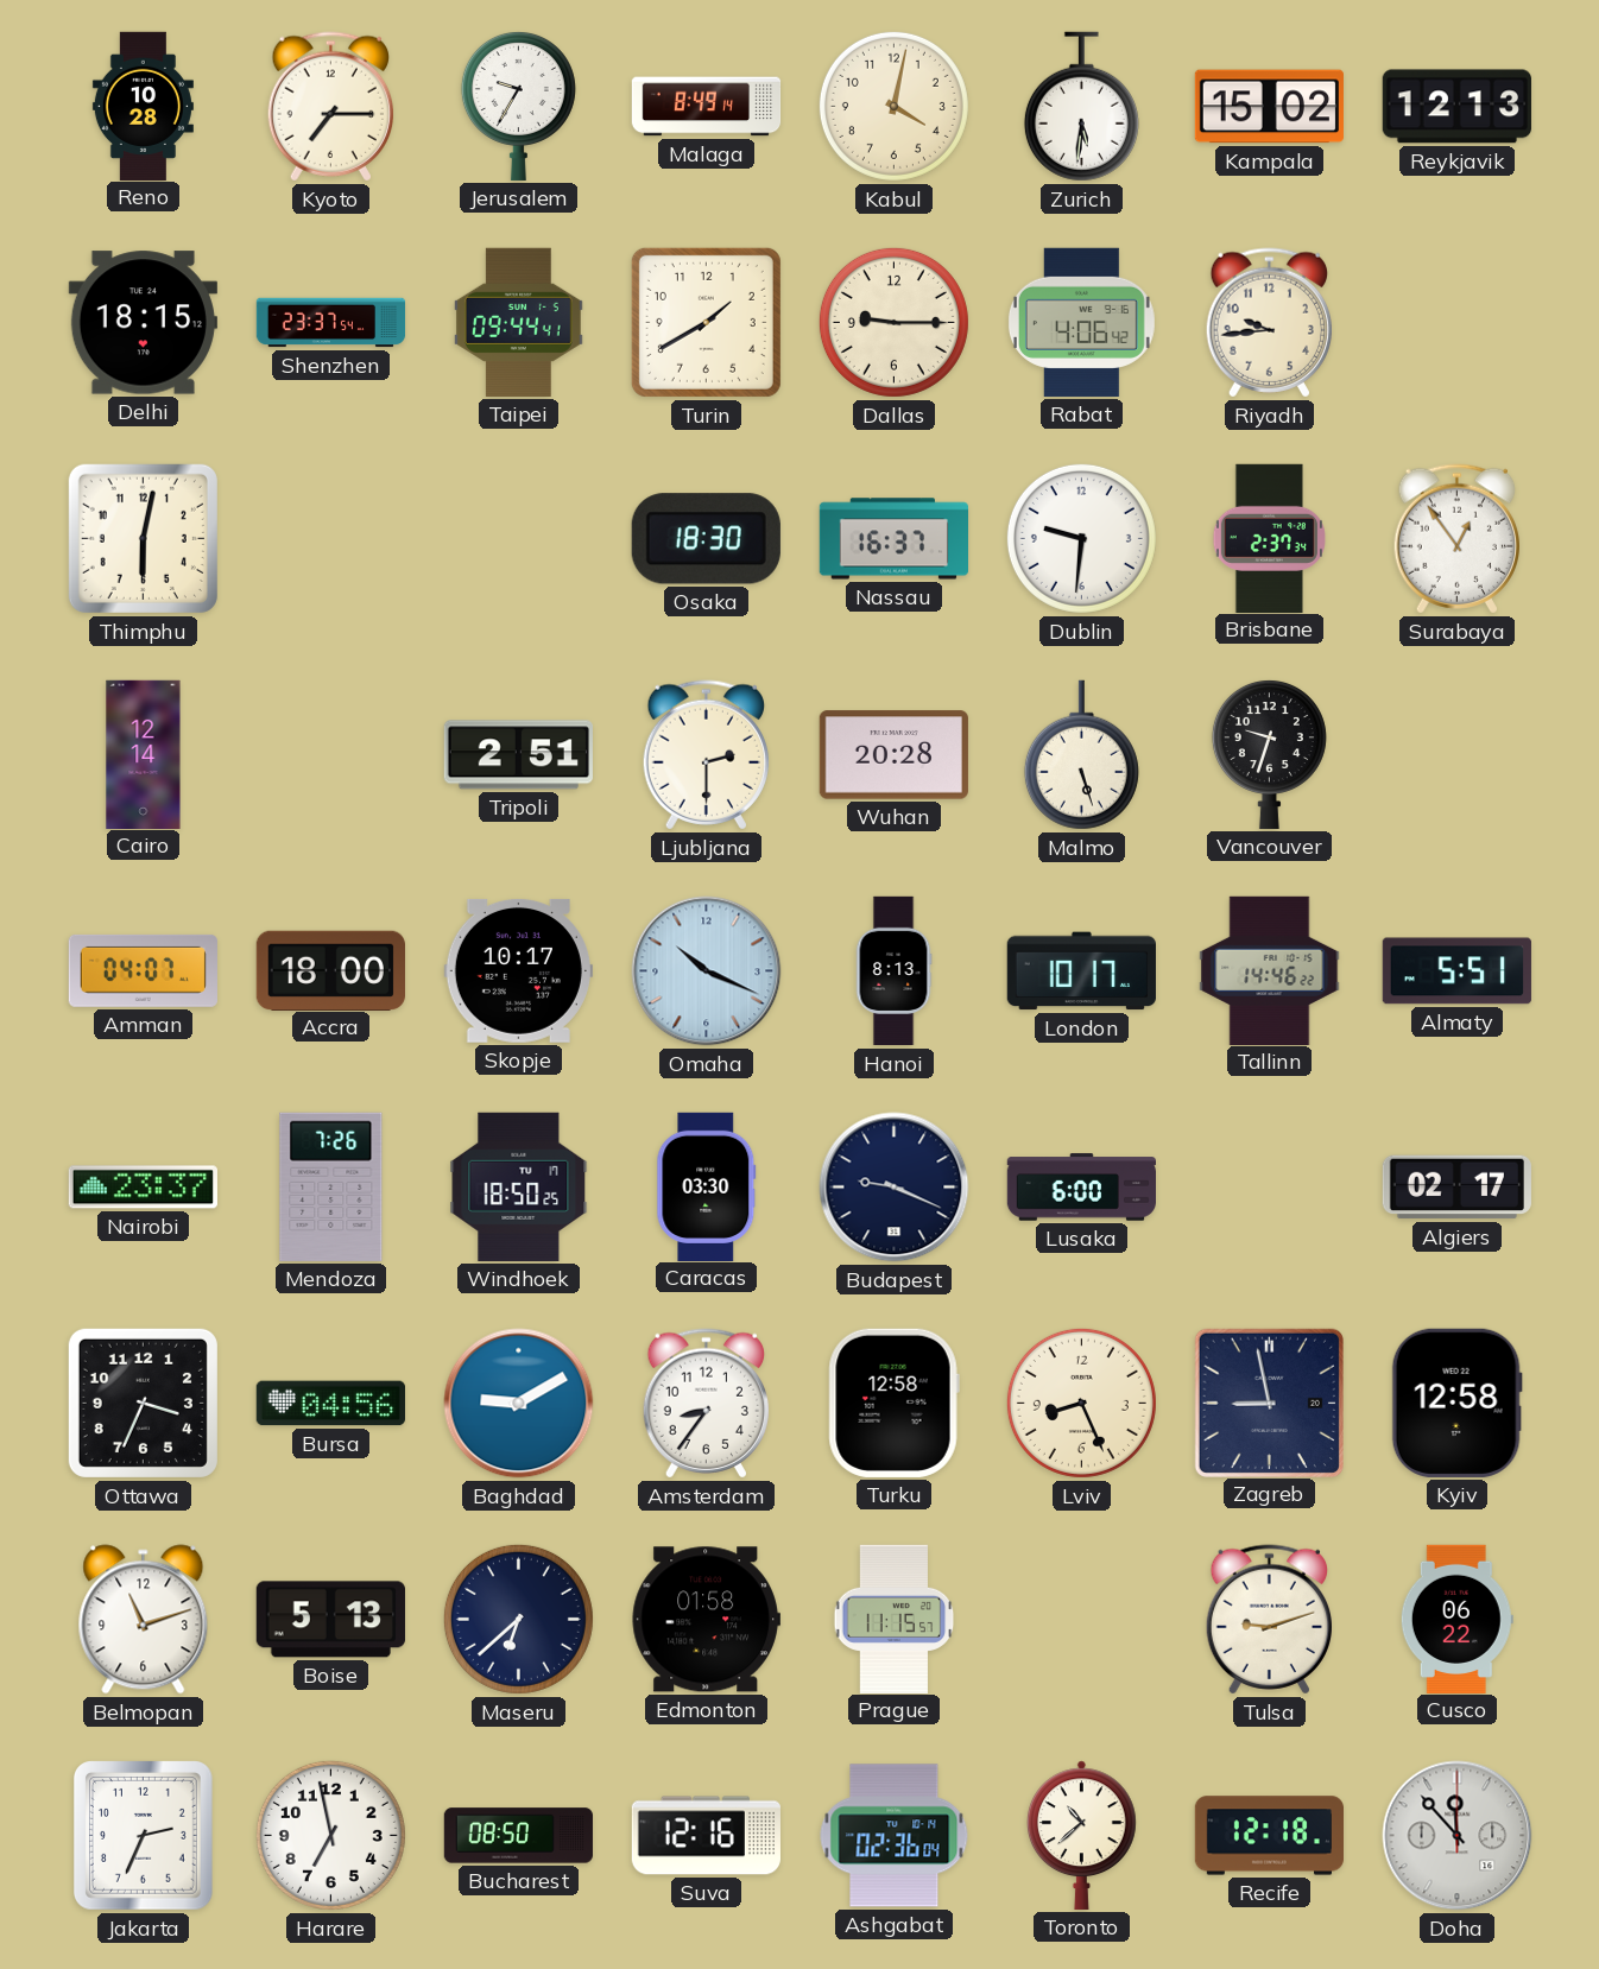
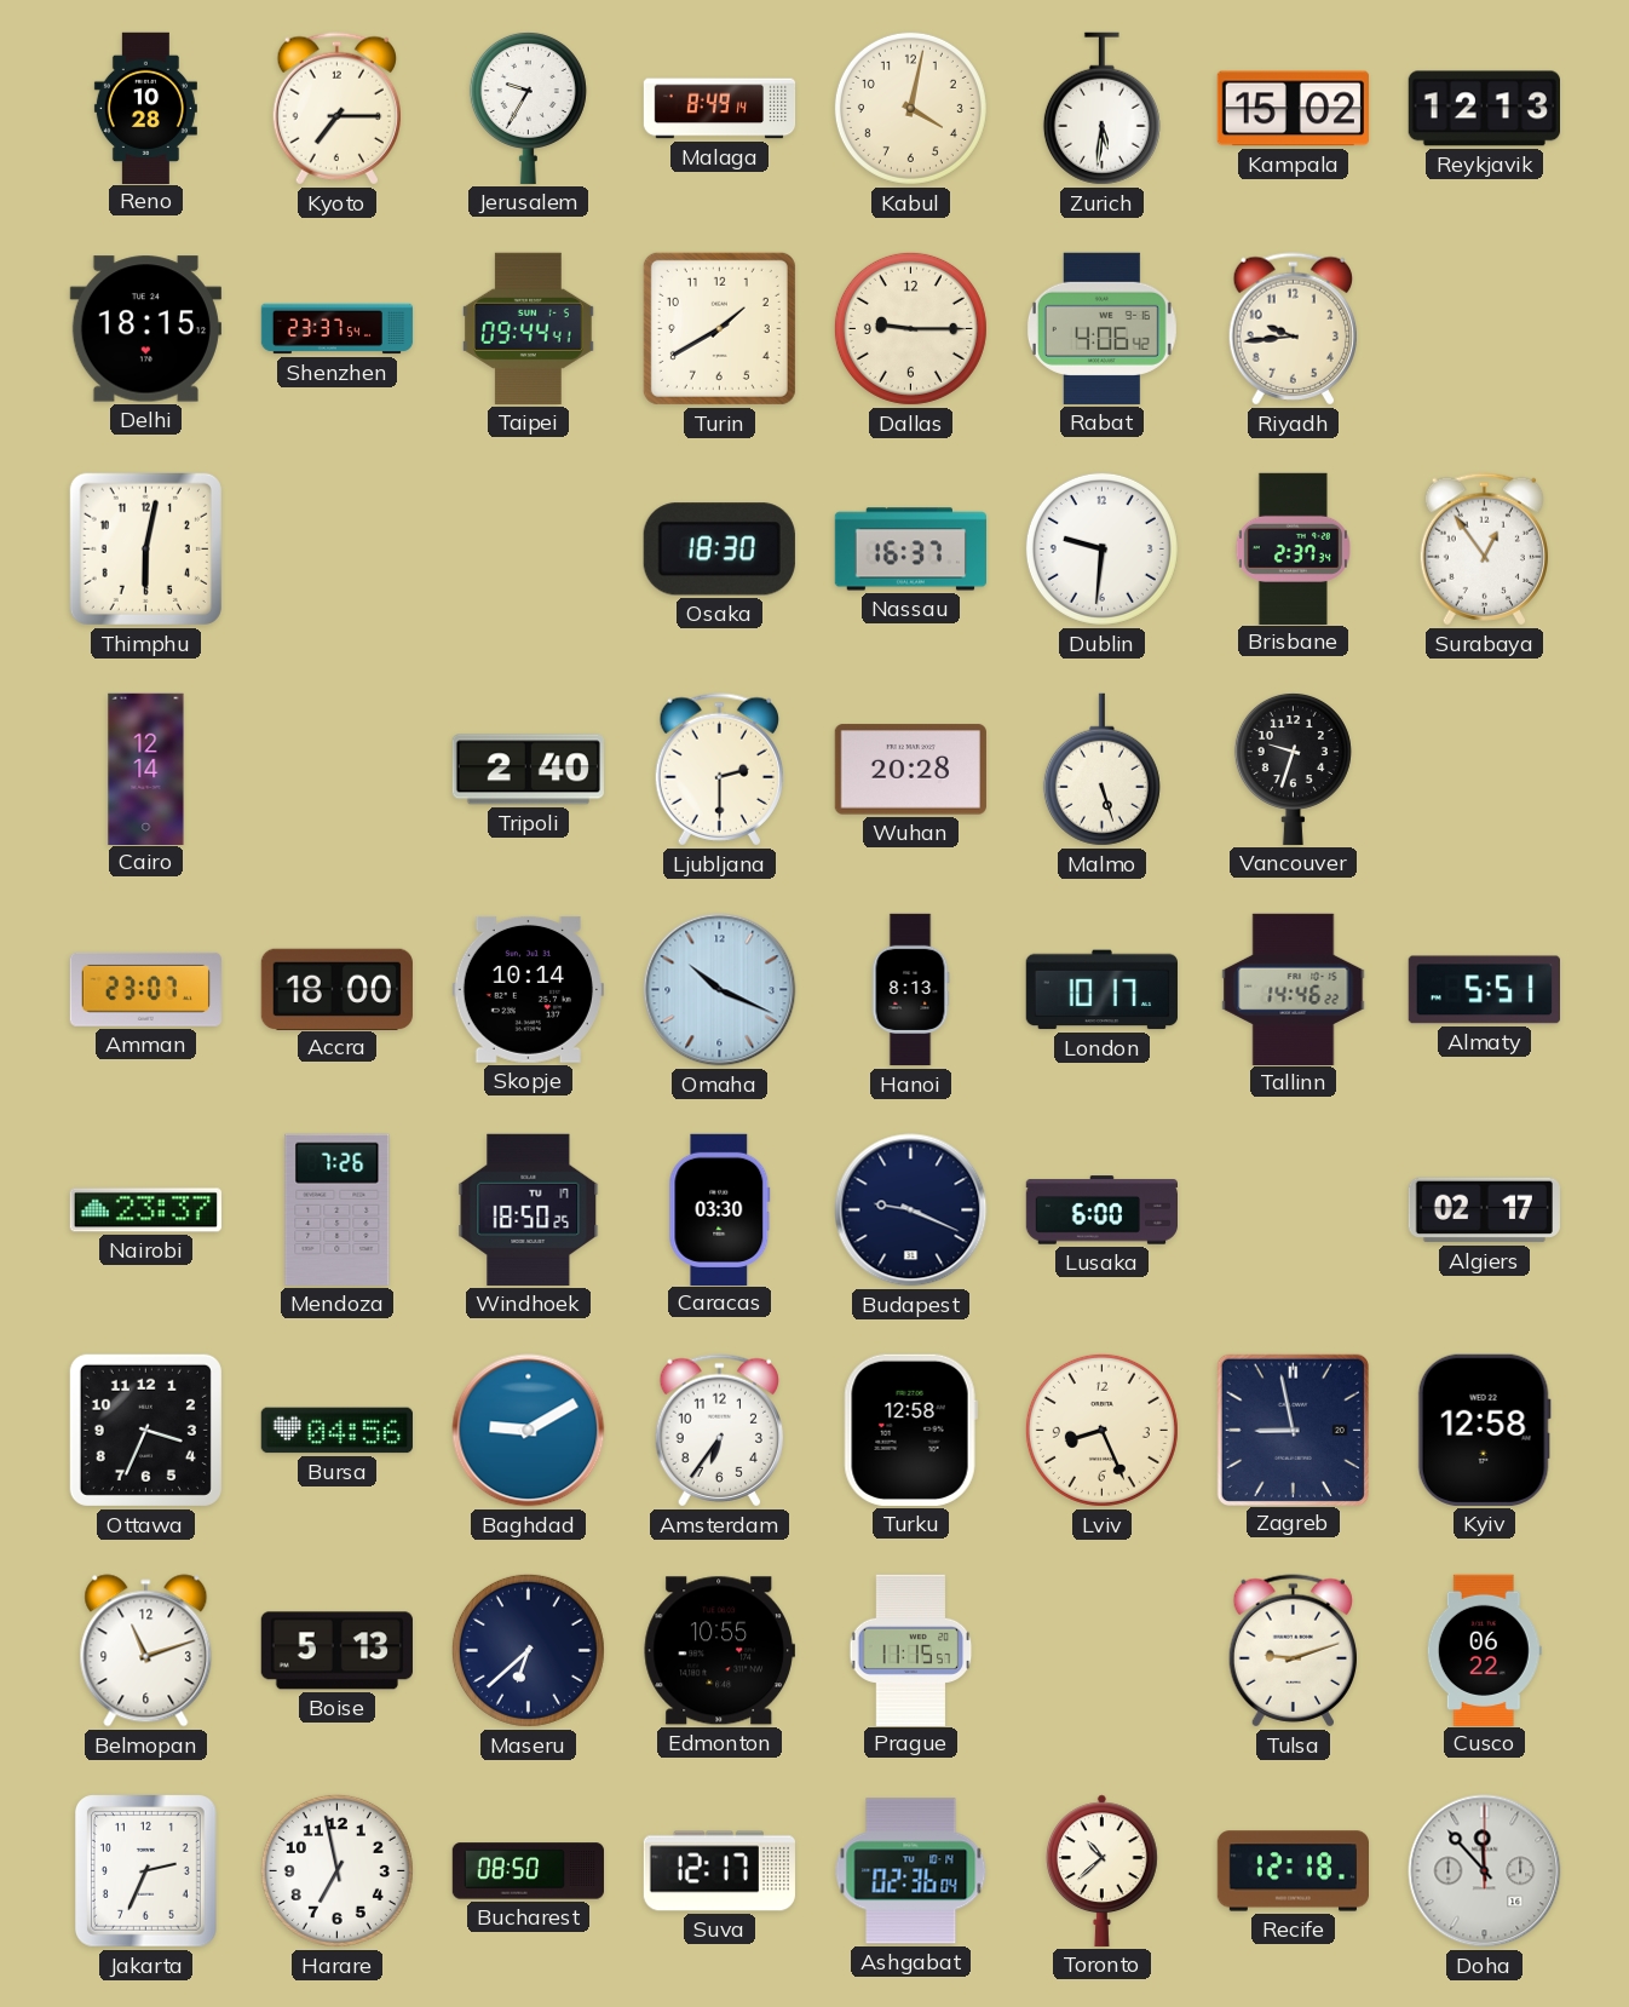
Tripoli: 2:51 -> 2:40 (528, 770)
Amman: 04:07 -> 23:07 (145, 989)
Skopje: 10:17 -> 10:14 (528, 989)
Amsterdam: 8:36 -> 6:36 (719, 1431)
Edmonton: 01:58 -> 10:55 (719, 1651)
Suva: 12:16 -> 12:17 (719, 1871)
